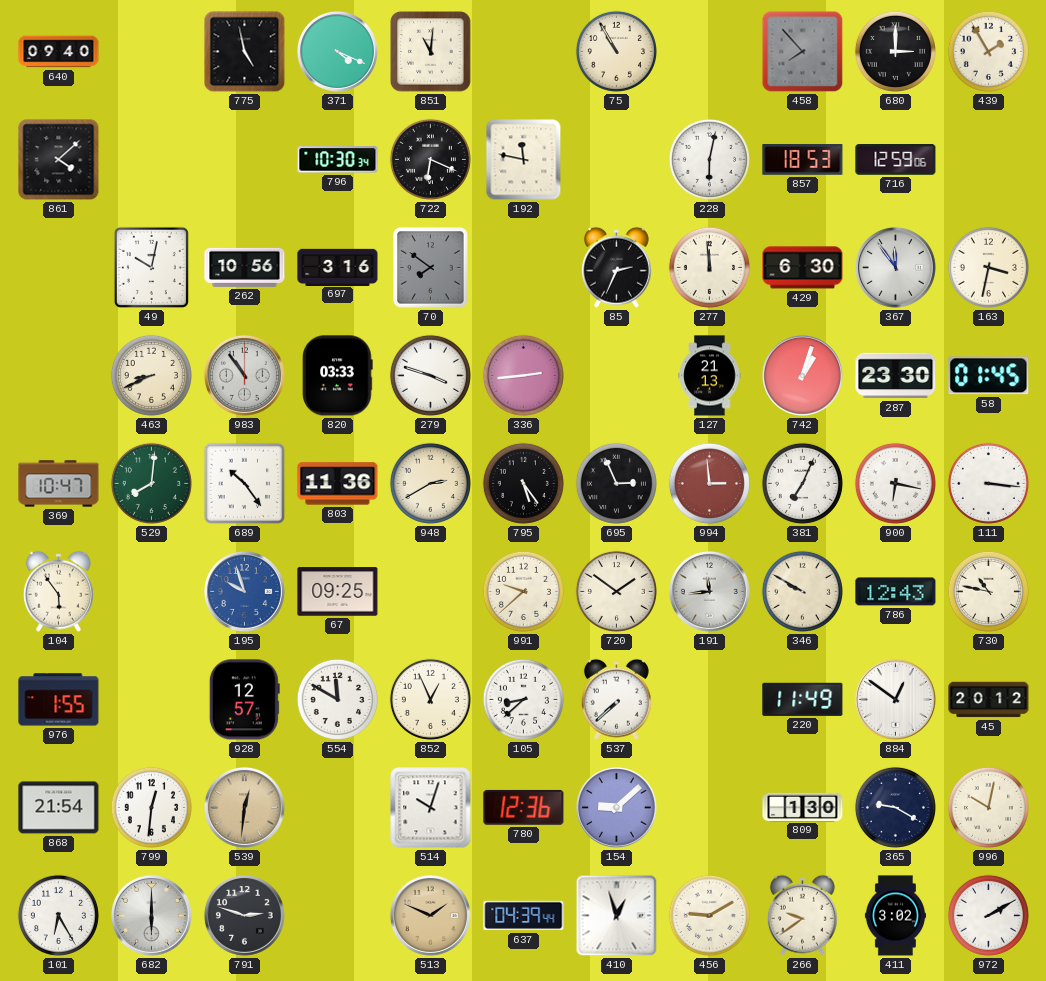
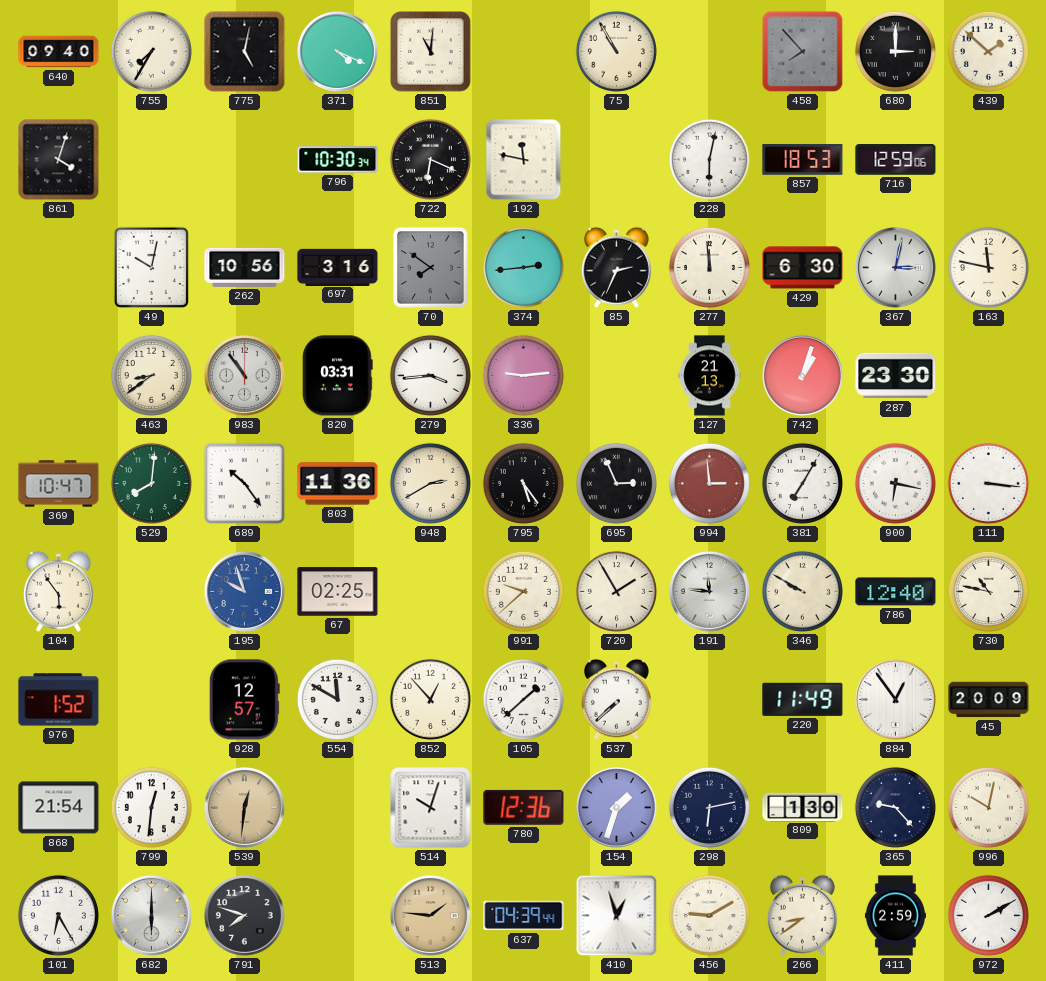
755: none -> 7:35 (151, 51)
775: 4:58 -> 5:02 (245, 52)
439: 1:55 -> 1:52 (988, 51)
861: 4:08 -> 4:03 (59, 160)
374: none -> 2:44 (523, 267)
367: 11:54 -> 3:02 (895, 267)
163: 3:32 -> 11:47 (988, 267)
463: 8:41 -> 8:39 (151, 375)
820: 03:33 -> 03:31 (338, 376)
279: 3:48 -> 3:44 (430, 375)
336: 2:44 -> 9:14 (523, 375)
58: 01:45 -> none (989, 376)
381: 7:04 -> 7:05 (802, 483)
67: 09:25 -> 02:25 (338, 592)
720: 1:51 -> 1:55 (616, 591)
191: 11:44 -> 11:46 (709, 591)
786: 12:43 -> 12:40 (896, 592)
976: 1:55 -> 1:52 (59, 700)
852: 12:56 -> 12:53 (430, 699)
105: 8:38 -> 1:38 (523, 699)
884: 12:51 -> 12:54 (895, 699)
45: 20:12 -> 20:09 (989, 700)
154: 9:08 -> 1:33 (616, 807)
298: none -> 6:13 (709, 807)
365: 9:20 -> 9:23 (895, 807)
791: 2:48 -> 7:48 (244, 915)
513: 1:49 -> 1:46 (430, 915)
266: 9:39 -> 8:39 (802, 915)
411: 3:02 -> 2:59 (895, 916)
